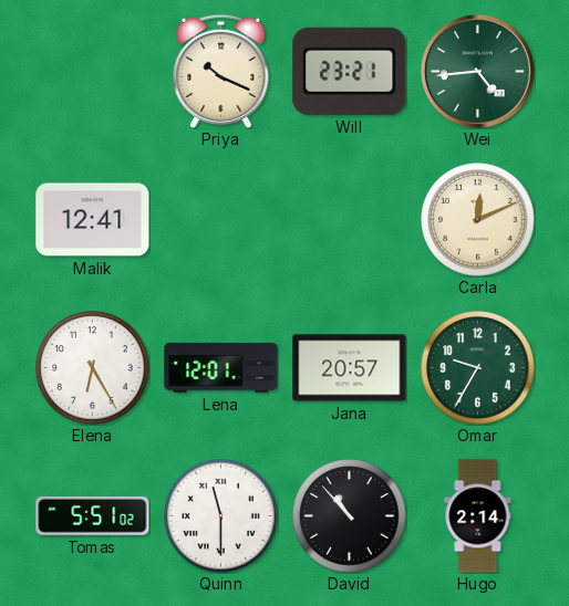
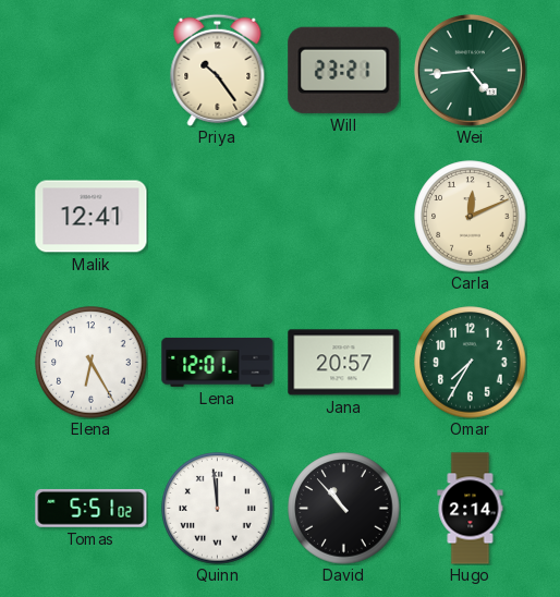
Priya: 10:19 -> 10:24 (218, 70)
Omar: 9:35 -> 7:35 (471, 363)
Quinn: 11:30 -> 11:59 (218, 509)
